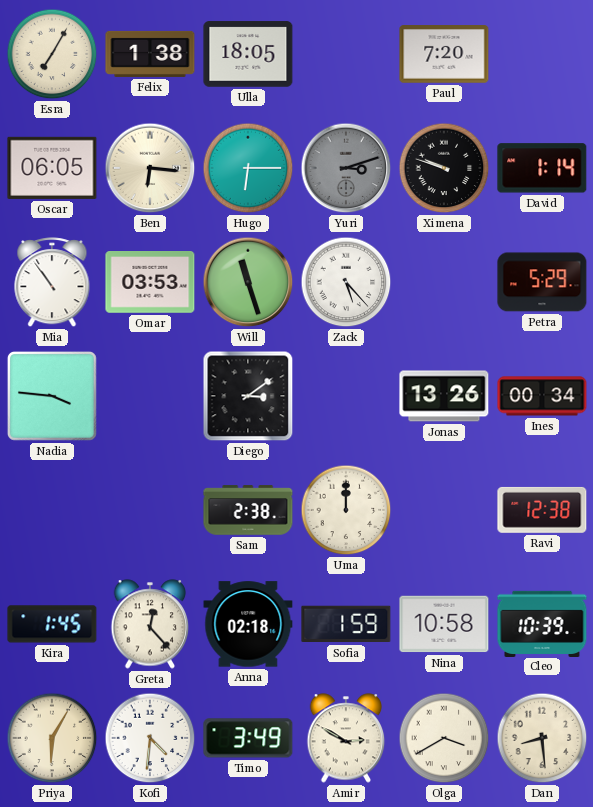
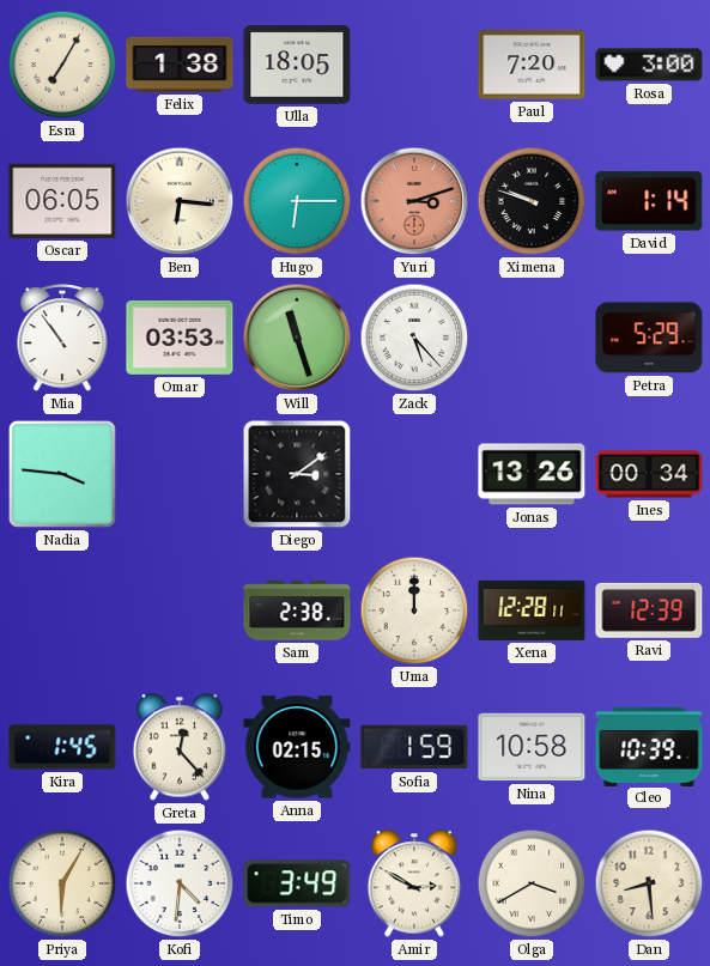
Rosa: none -> 3:00 (649, 65)
Yuri dial: grey -> salmon (414, 201)
Xena: none -> 12:28 (532, 610)
Ravi: 12:38 -> 12:39 (649, 610)
Anna: 02:18 -> 02:15 (297, 747)
